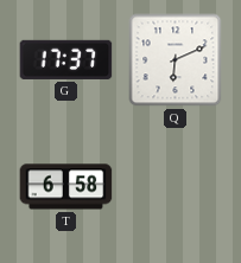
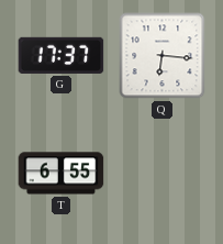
Q: 6:11 -> 6:16 (163, 56)
T: 6:58 -> 6:55 (62, 174)
